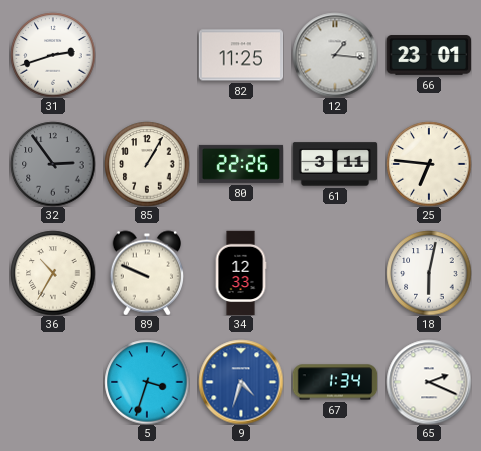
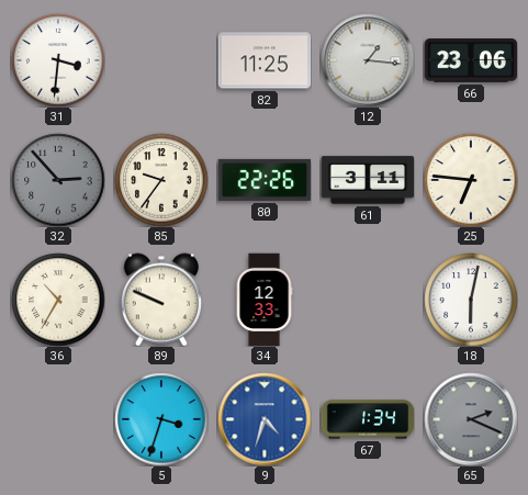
31: 2:42 -> 3:31 (58, 60)
66: 23:01 -> 23:06 (471, 60)
32: 2:54 -> 2:53 (58, 180)
85: 1:05 -> 9:36 (161, 180)
65 dial: white -> grey (471, 419)
